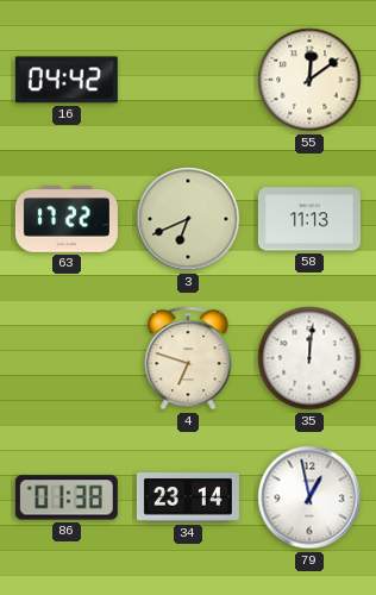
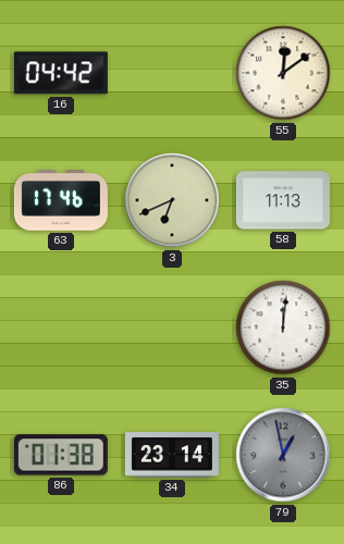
63: 17:22 -> 17:46 (61, 201)
4: 6:48 -> none (188, 358)
79 dial: white -> grey (283, 455)
